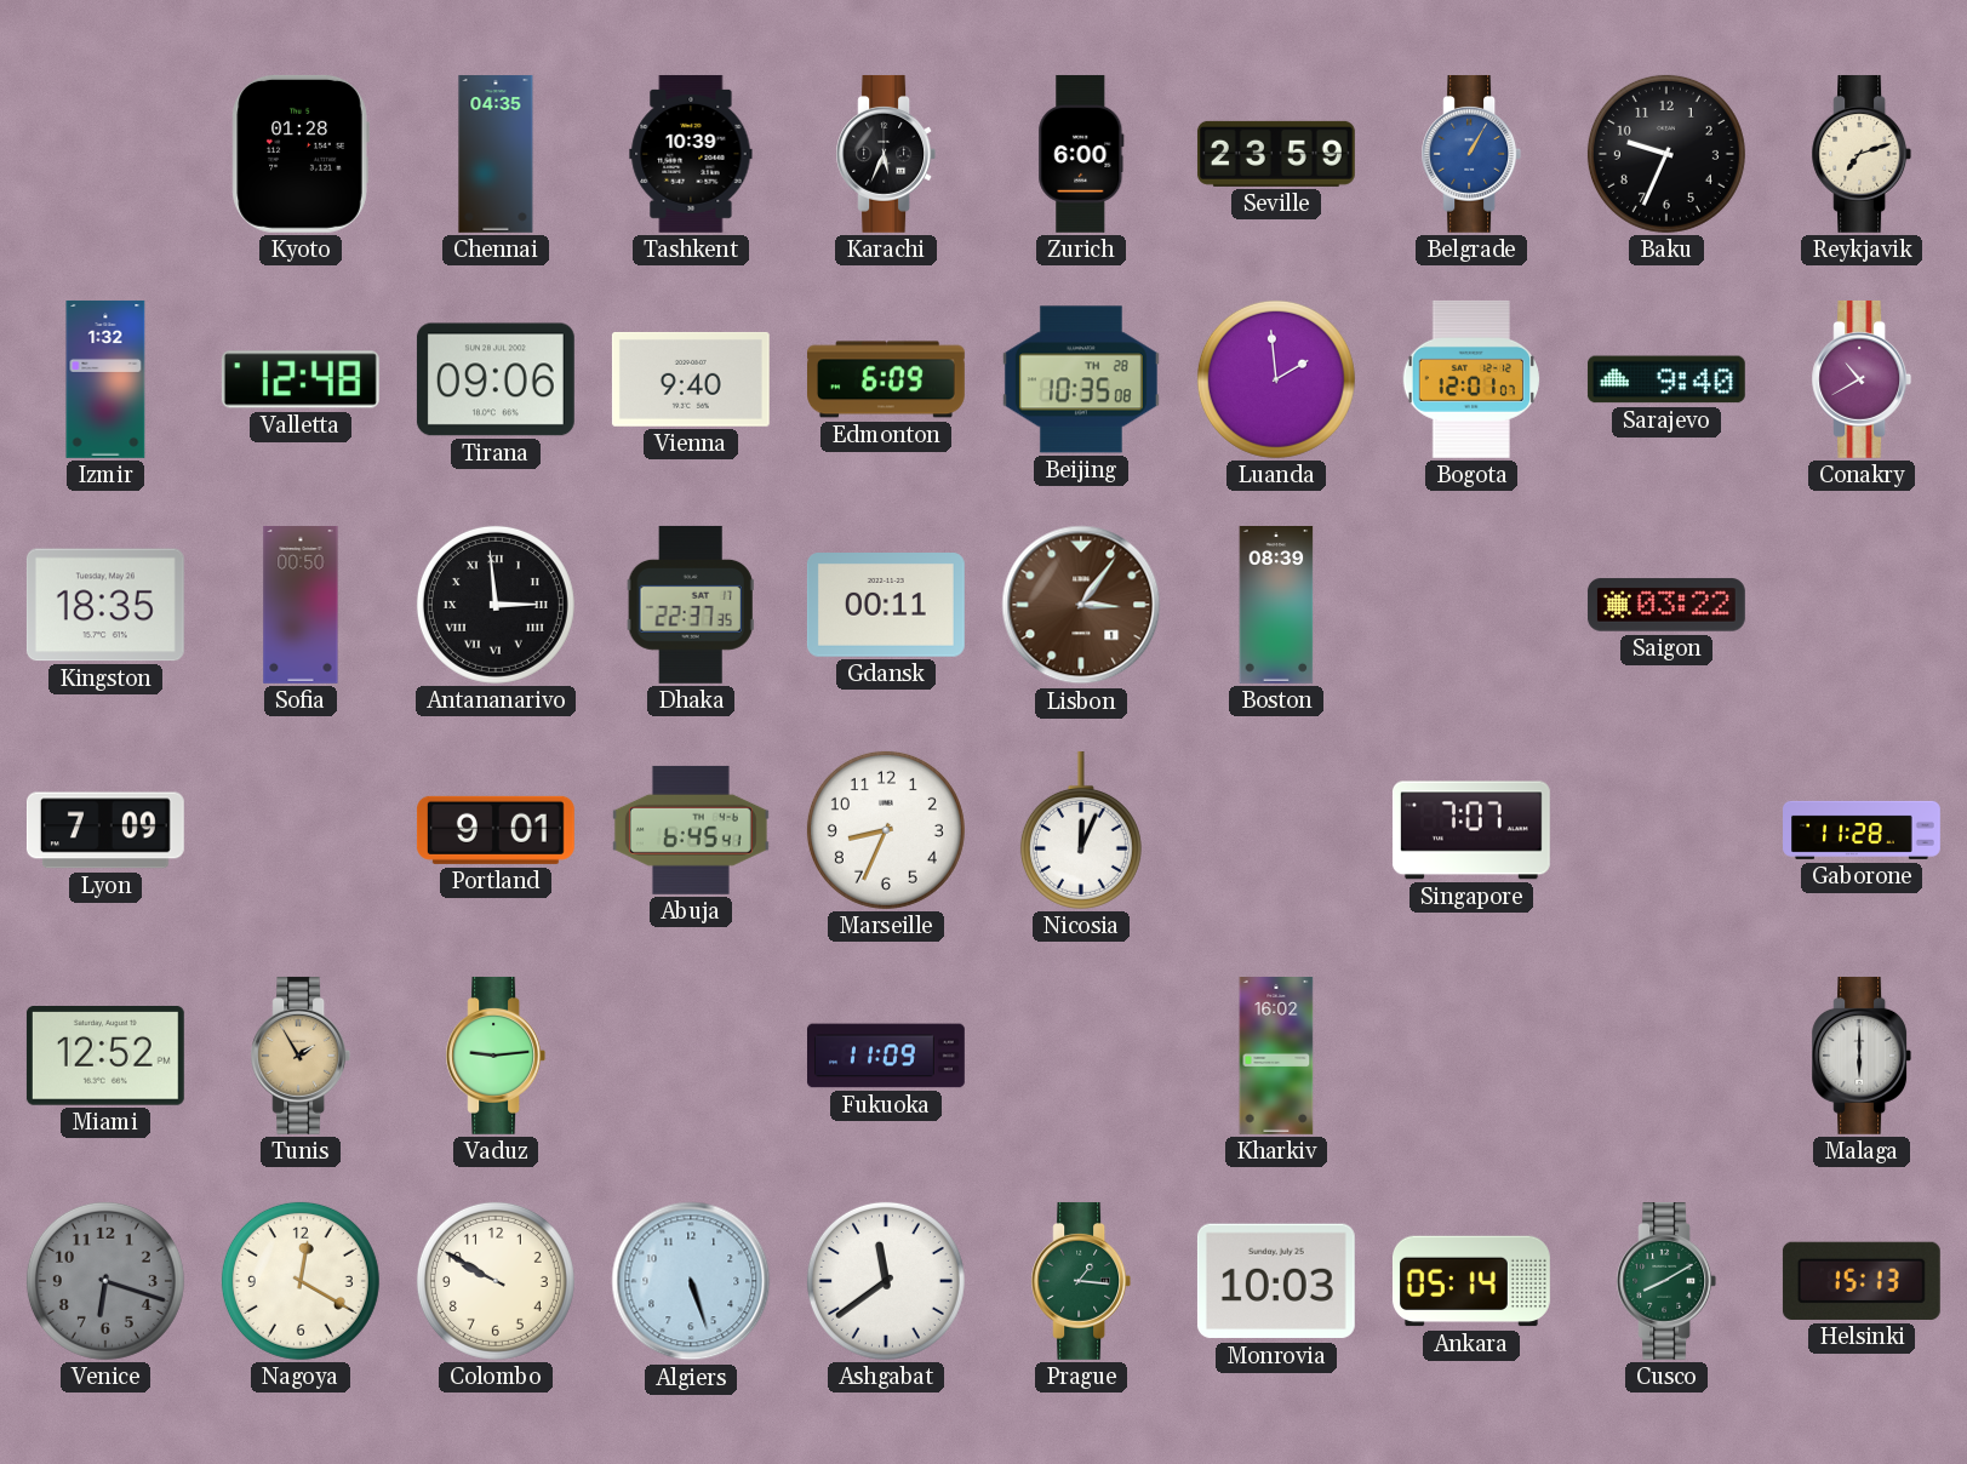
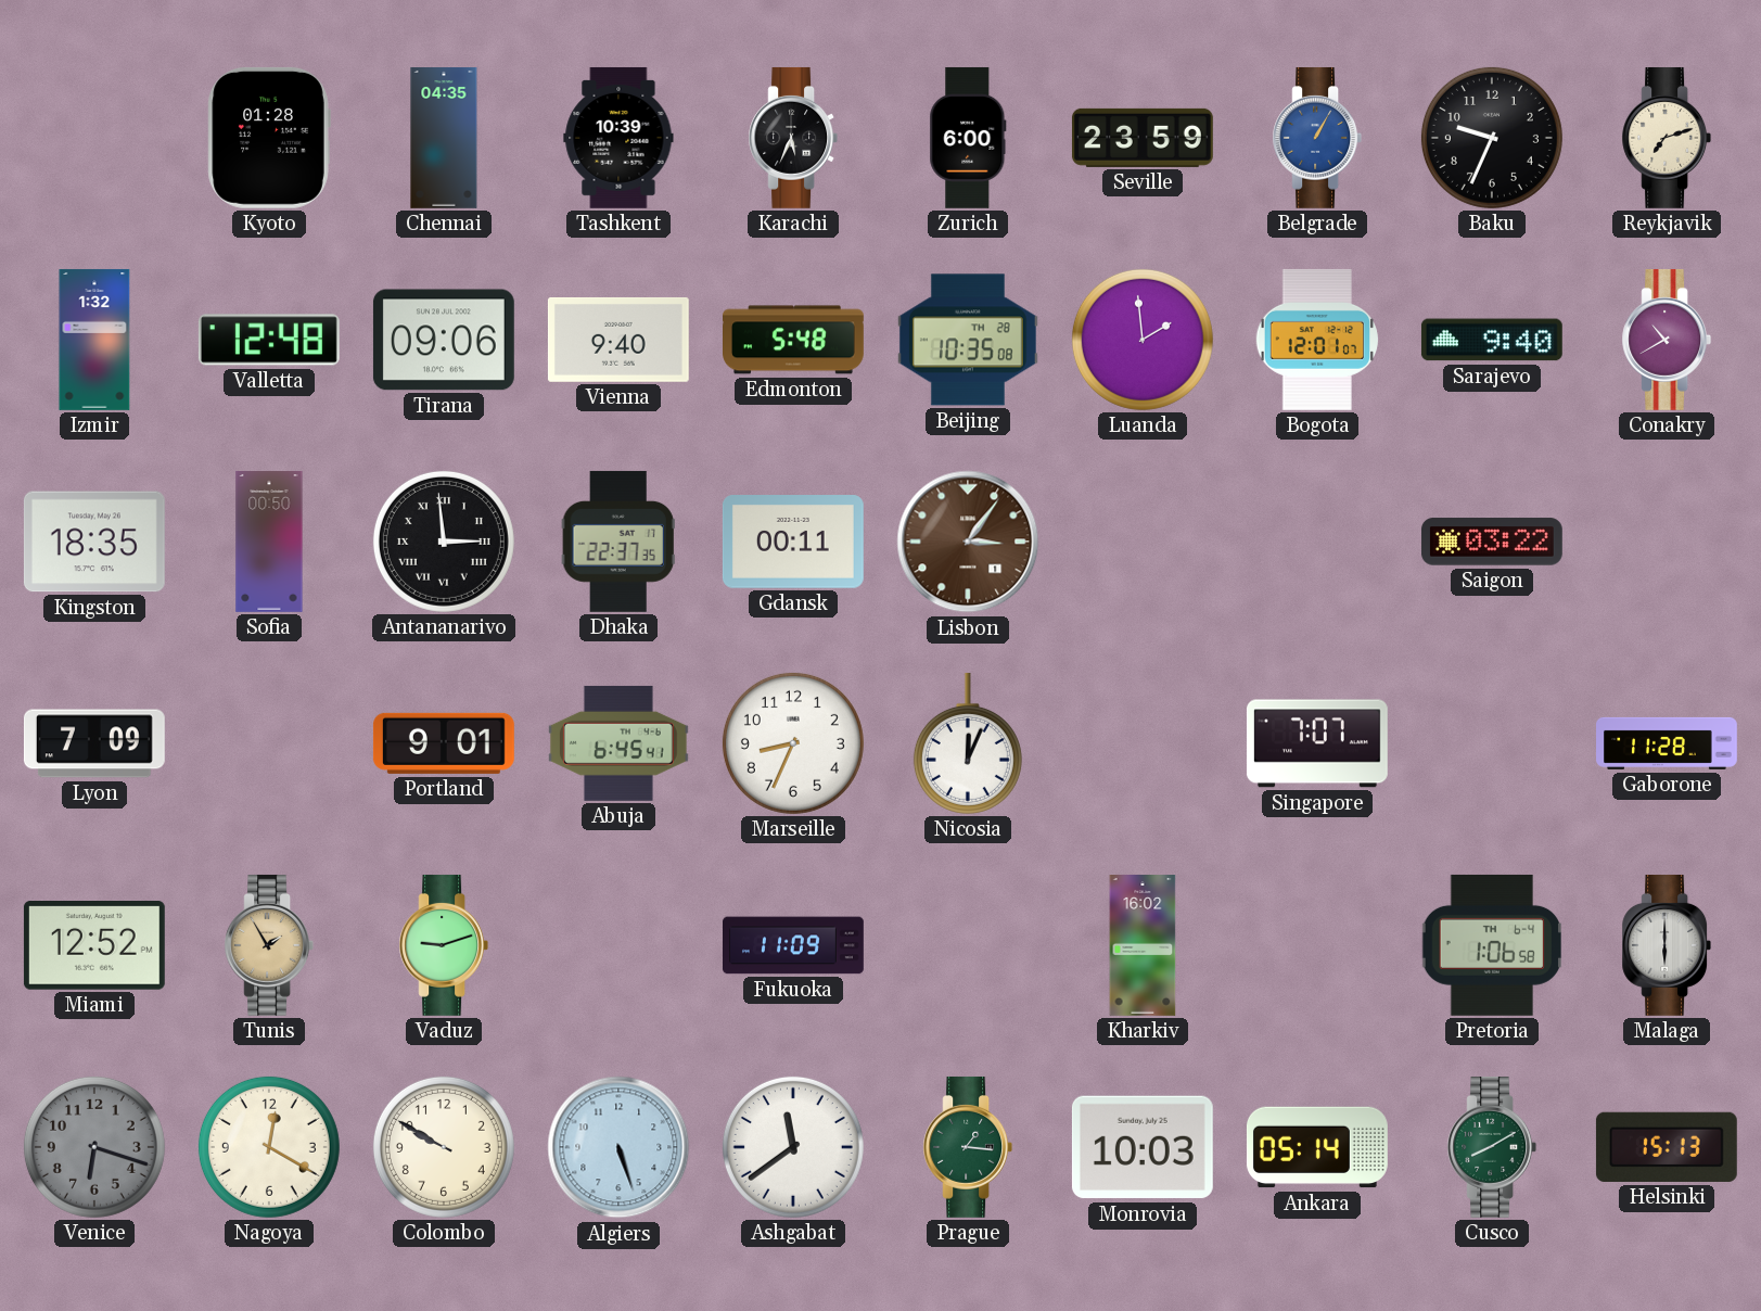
Edmonton: 6:09 -> 5:48 (794, 340)
Boston: 08:39 -> none (1276, 606)
Vaduz: 9:14 -> 9:12 (444, 945)
Pretoria: none -> 1:06 (1491, 945)
